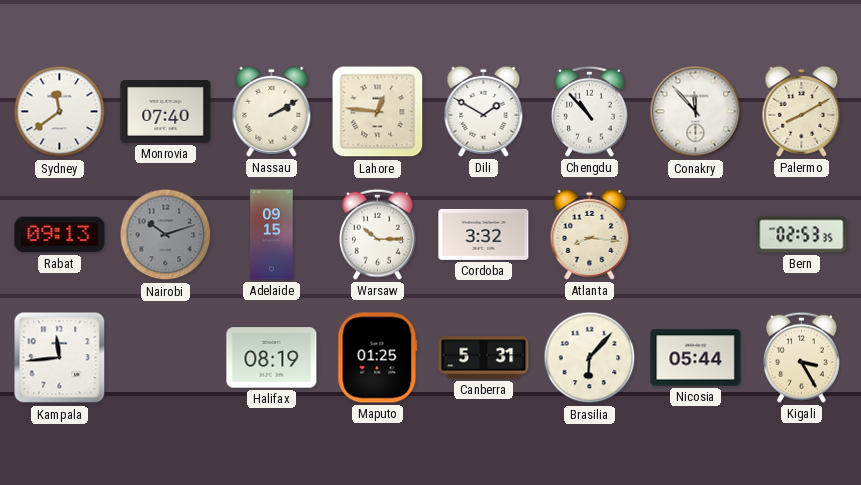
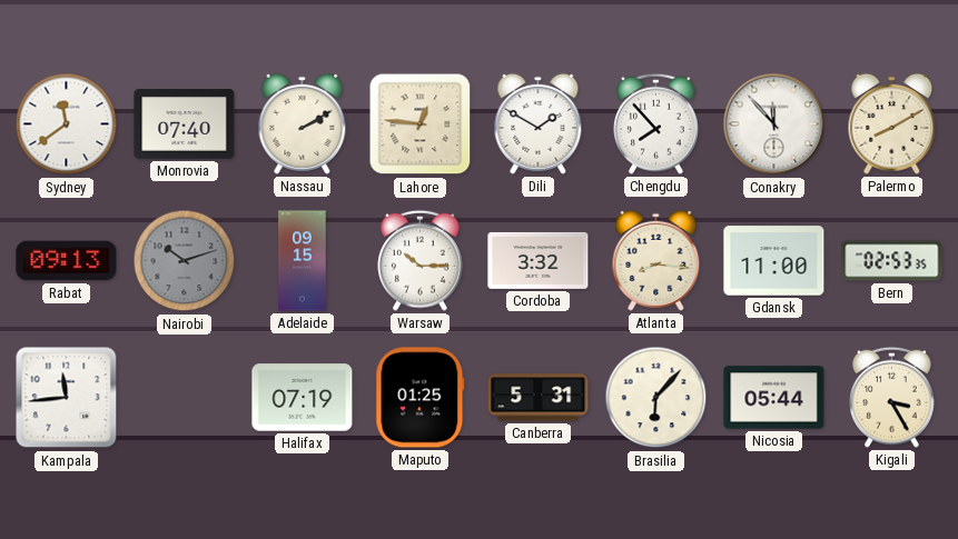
Chengdu: 10:53 -> 7:53 (656, 123)
Gdansk: none -> 11:00 (774, 261)
Halifax: 08:19 -> 07:19 (303, 398)
